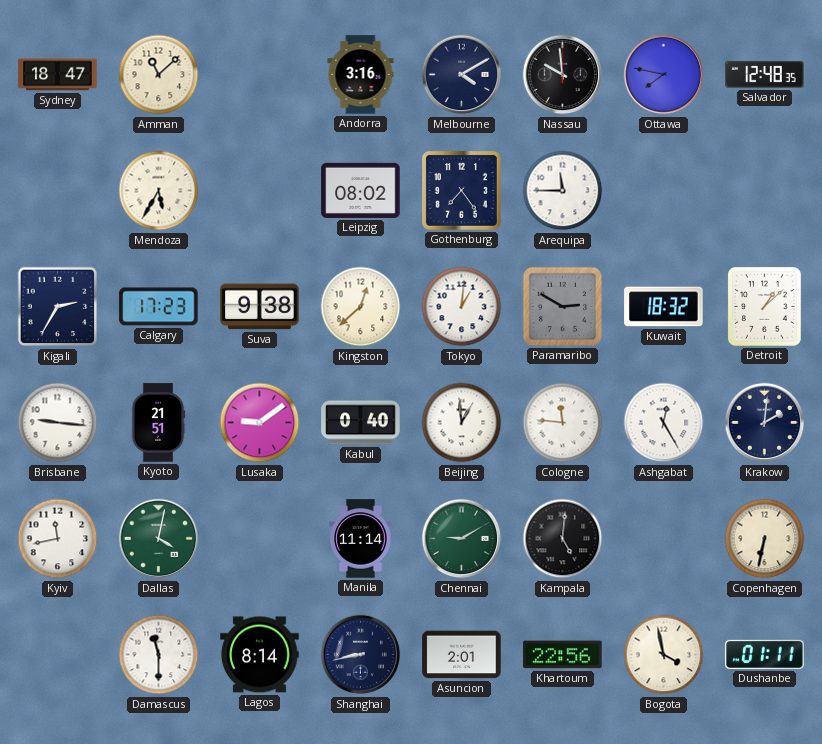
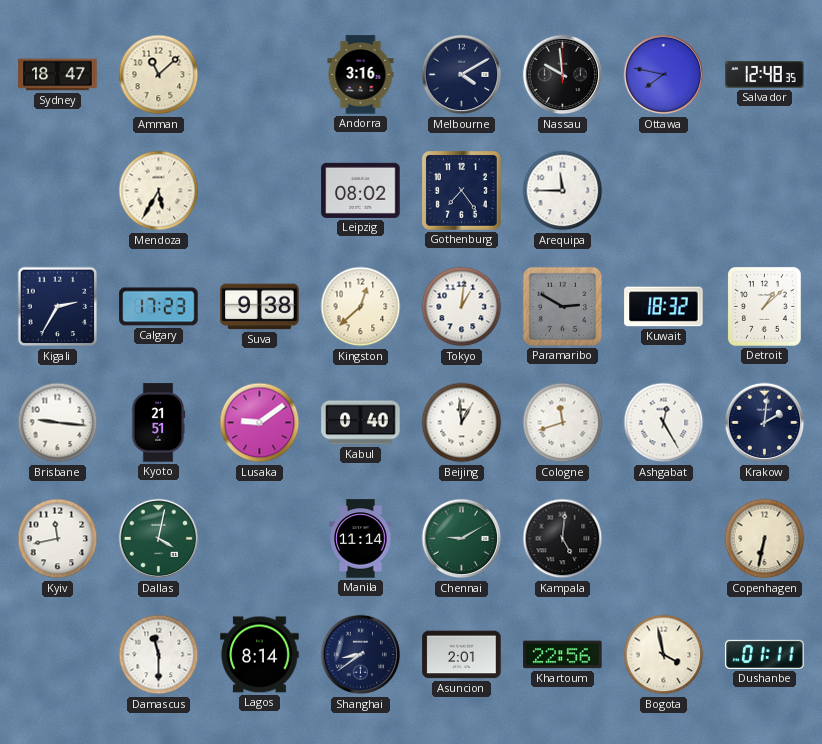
Cologne: 11:46 -> 11:42 (563, 423)
Shanghai: 8:43 -> 8:39 (361, 655)
